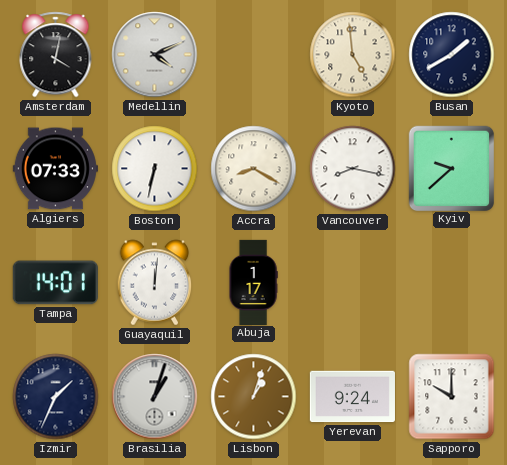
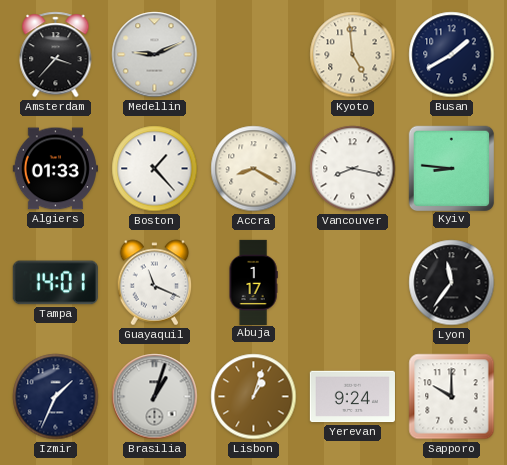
Amsterdam: 4:02 -> 3:37 (56, 55)
Medellin: 4:11 -> 9:11 (155, 55)
Algiers: 07:33 -> 01:33 (55, 169)
Boston: 6:32 -> 1:23 (155, 169)
Kyiv: 9:38 -> 8:46 (451, 168)
Guayaquil: 12:01 -> 11:19 (155, 283)
Lyon: none -> 11:36 (452, 283)
